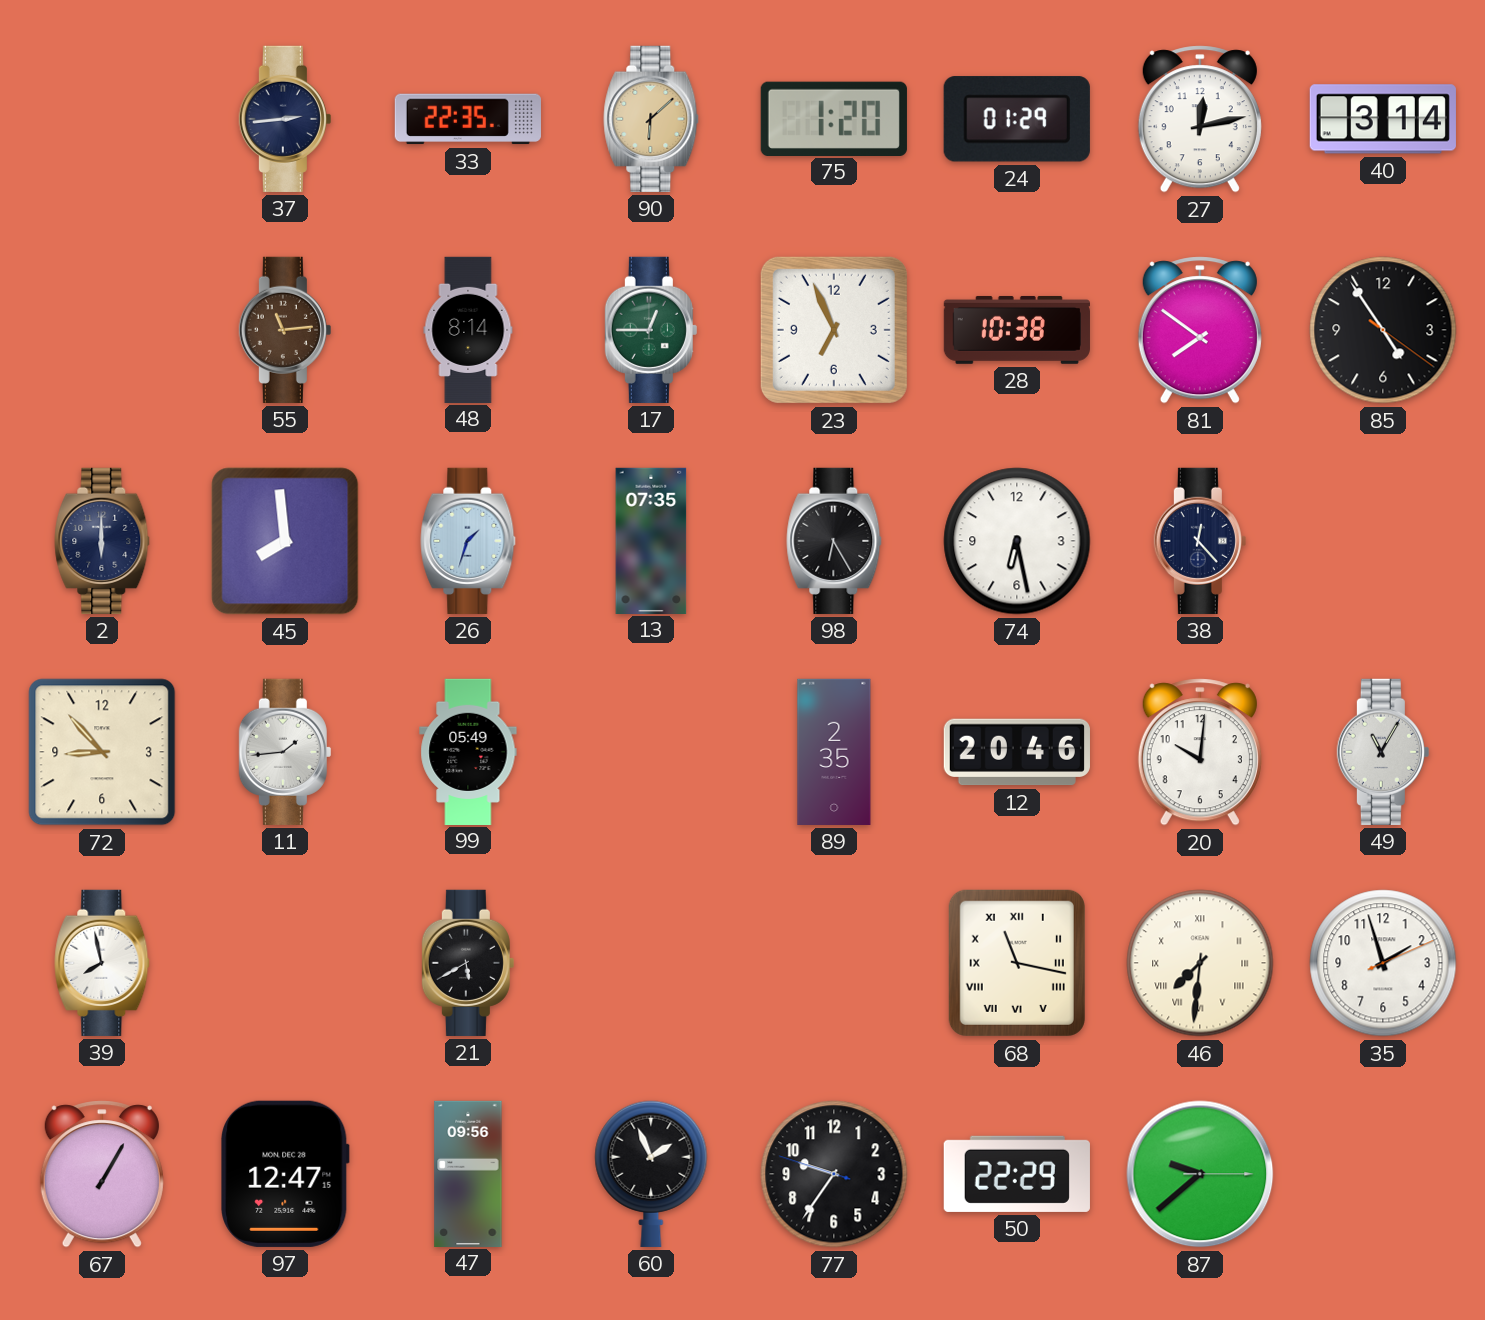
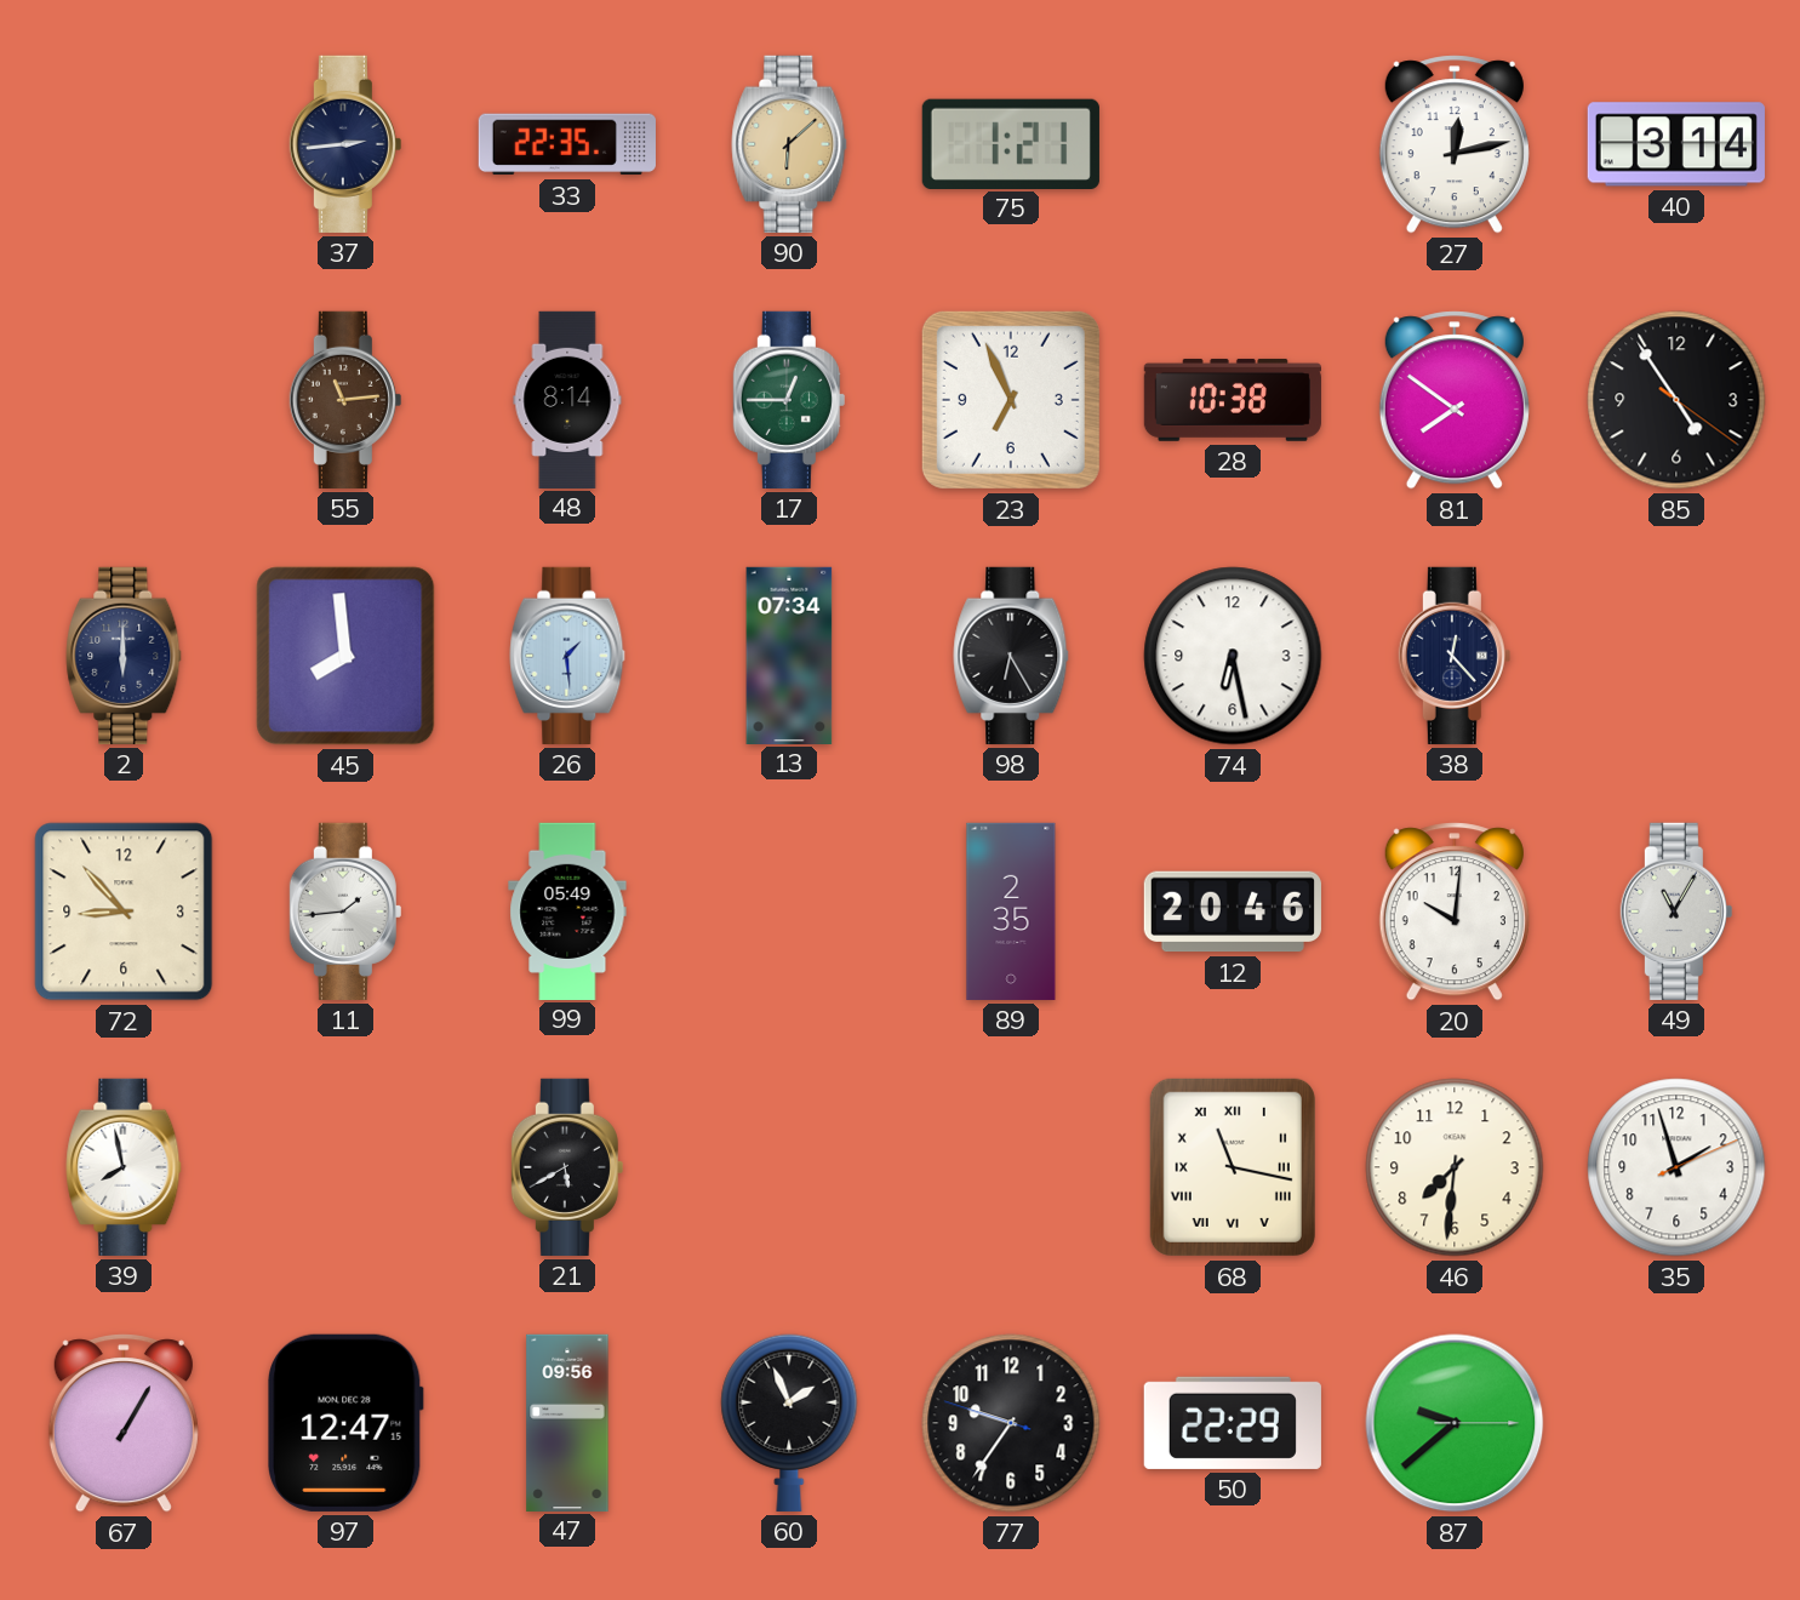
75: 1:20 -> 1:21 (1011, 143)
24: 01:29 -> none (1017, 119)
26: 1:33 -> 1:29 (567, 656)
13: 07:35 -> 07:34 (789, 655)
46 numerals: Roman -> Arabic (1455, 1167)
